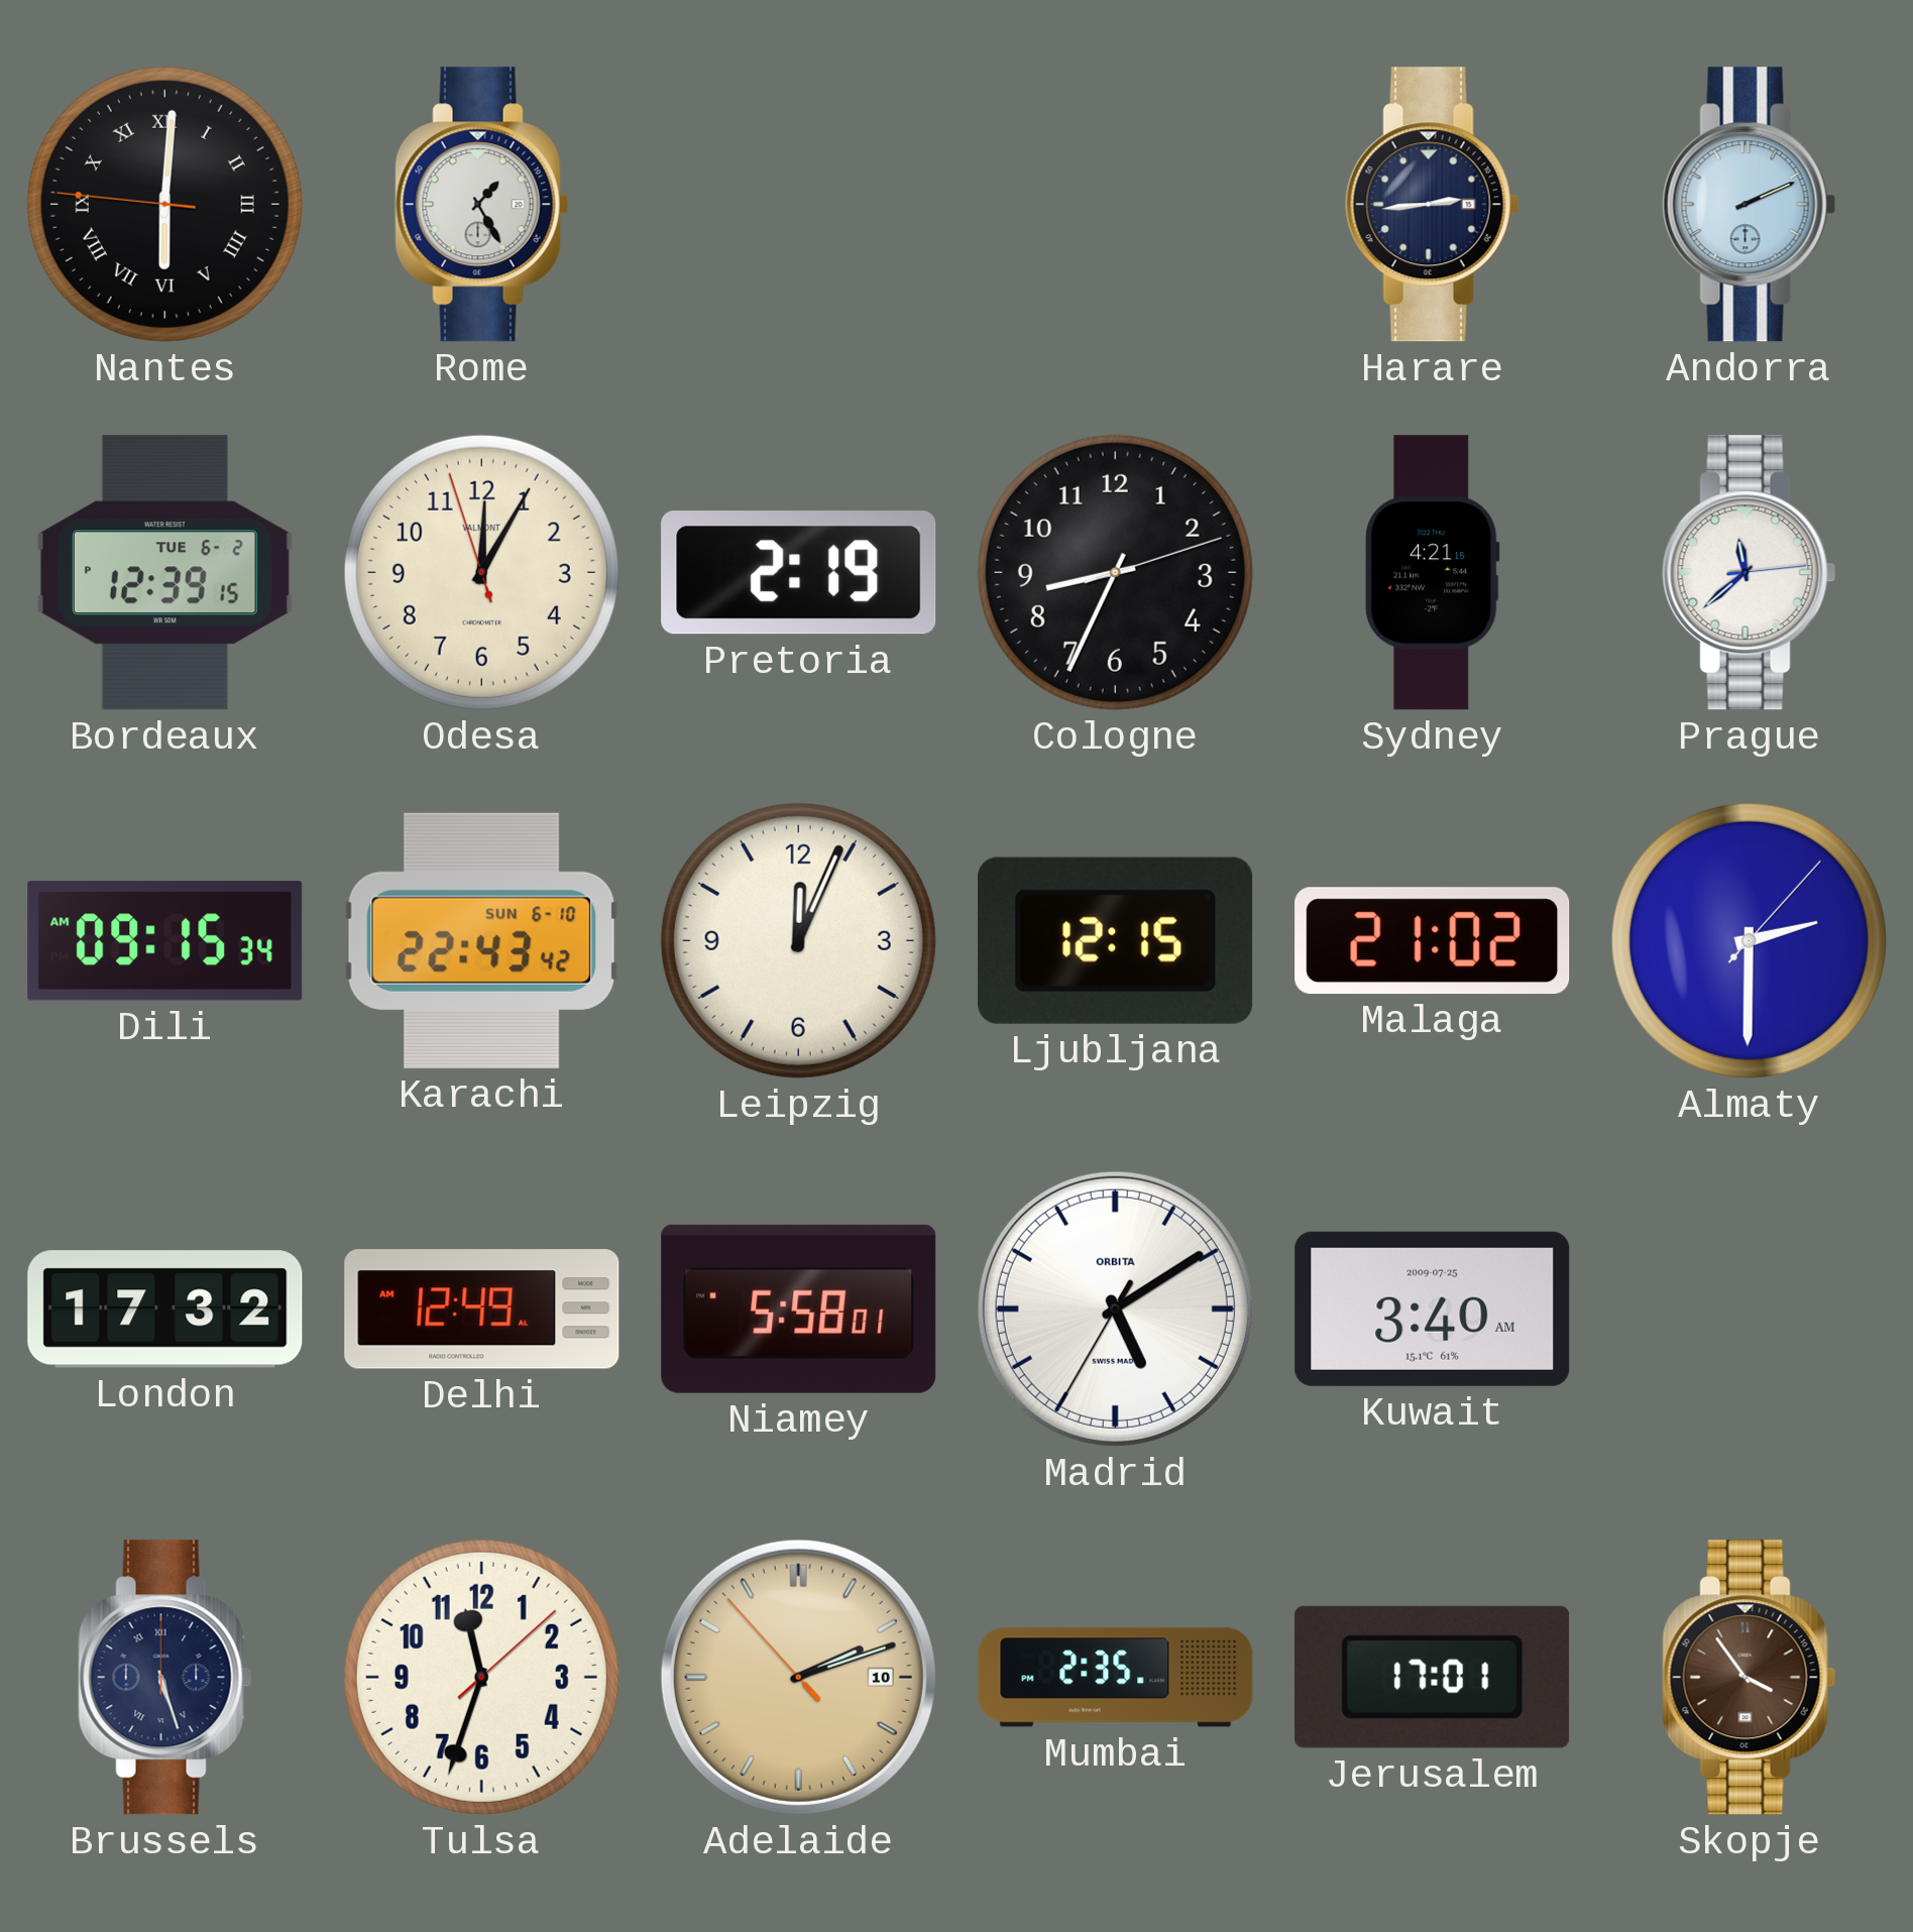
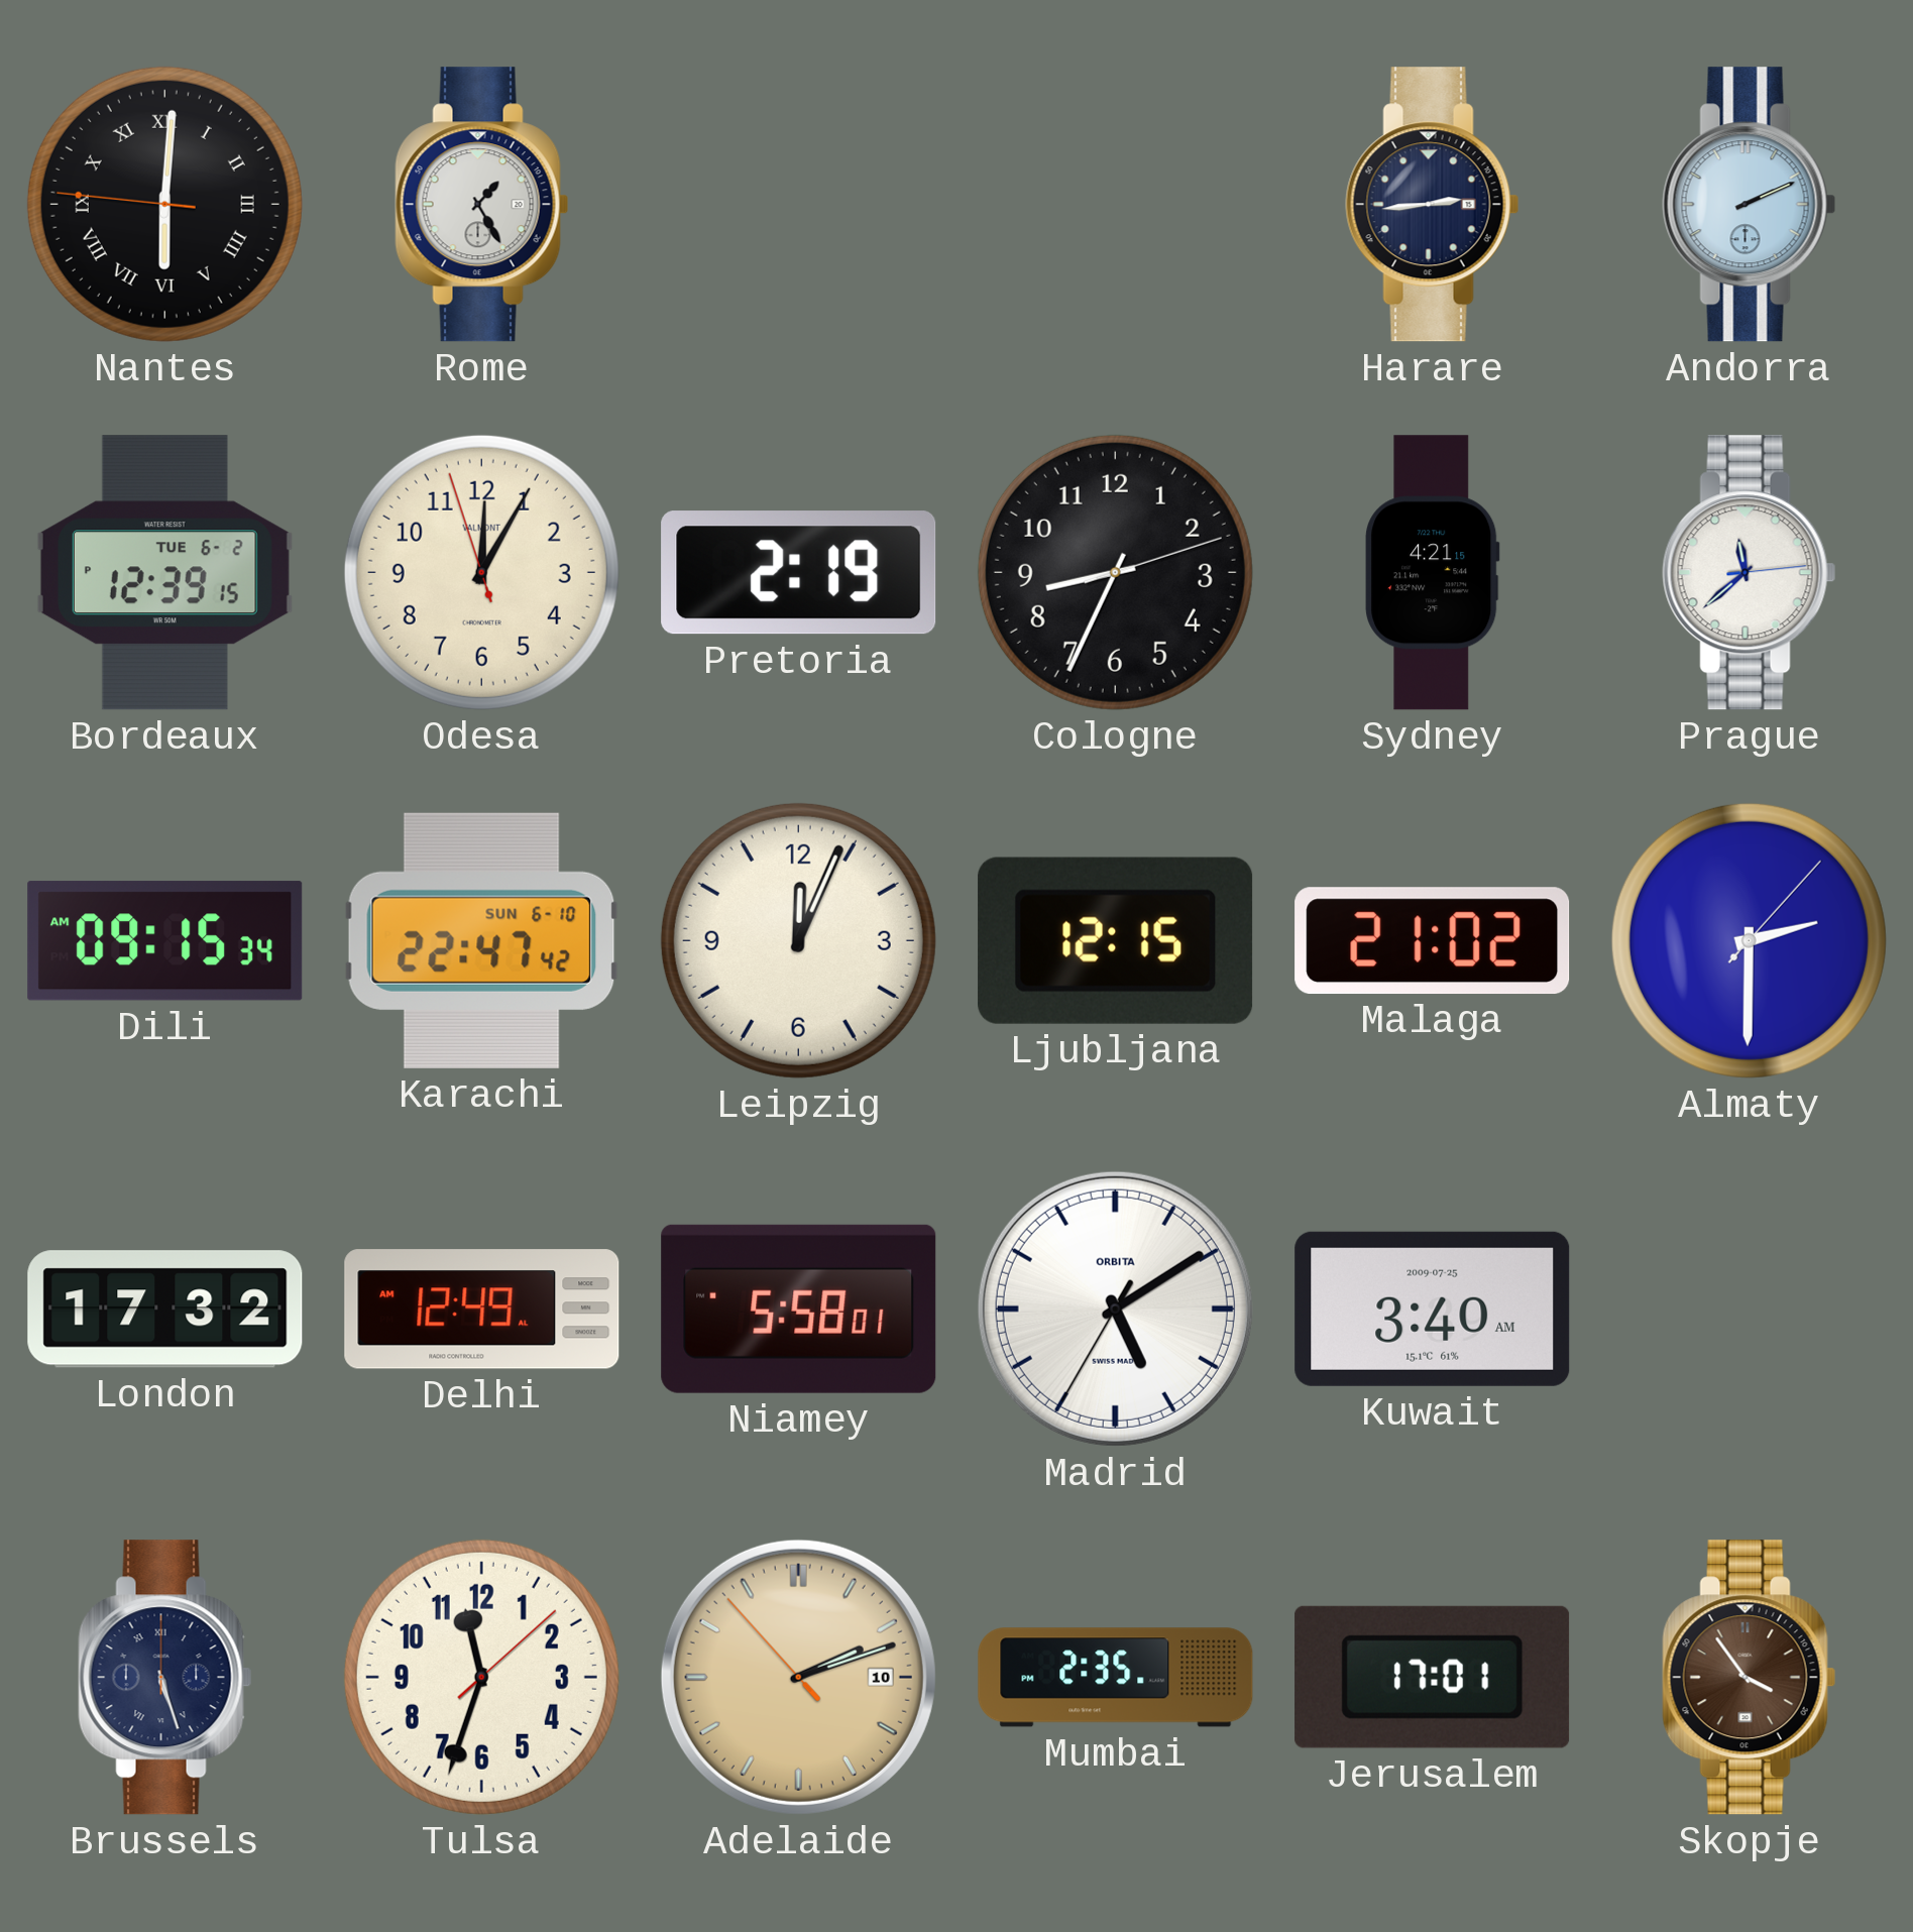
Karachi: 22:43 -> 22:47 (481, 940)
